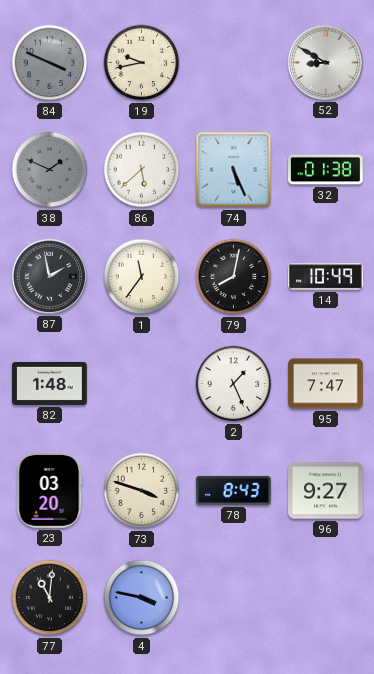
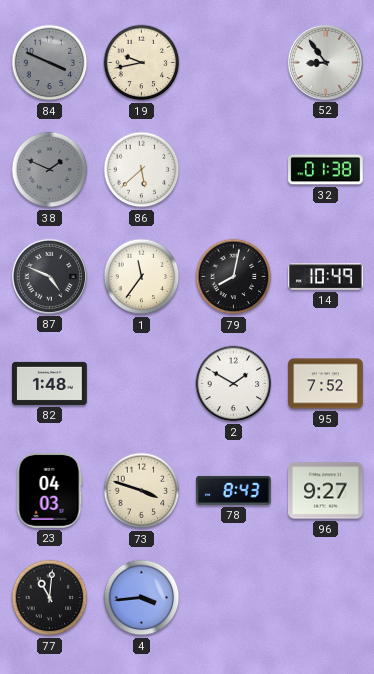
52: 8:50 -> 8:54 (325, 62)
74: 5:26 -> none (234, 170)
87: 1:58 -> 4:49 (49, 276)
2: 1:26 -> 1:50 (234, 384)
95: 7:47 -> 7:52 (326, 384)
23: 03:20 -> 04:03 (50, 491)
4: 3:47 -> 3:44 (142, 598)
